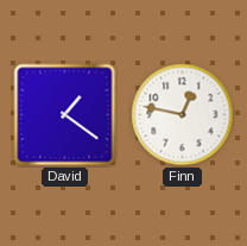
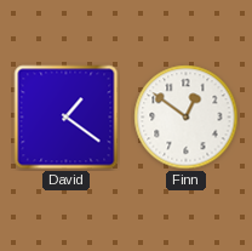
Finn: 12:47 -> 12:51 (187, 118)
